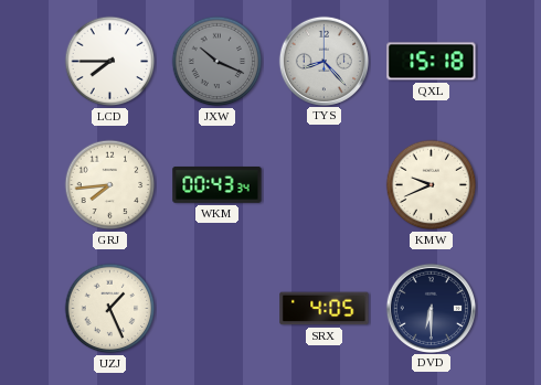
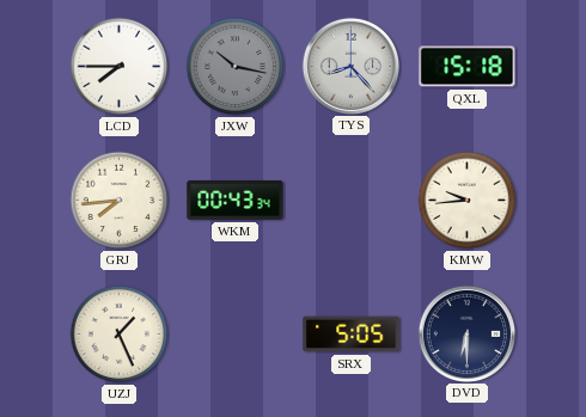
JXW: 10:19 -> 10:17 (236, 67)
KMW: 9:41 -> 9:44 (468, 201)
SRX: 4:05 -> 5:05 (352, 335)
